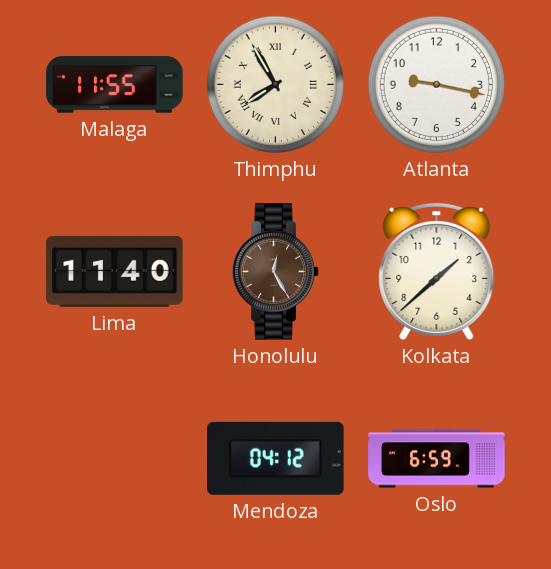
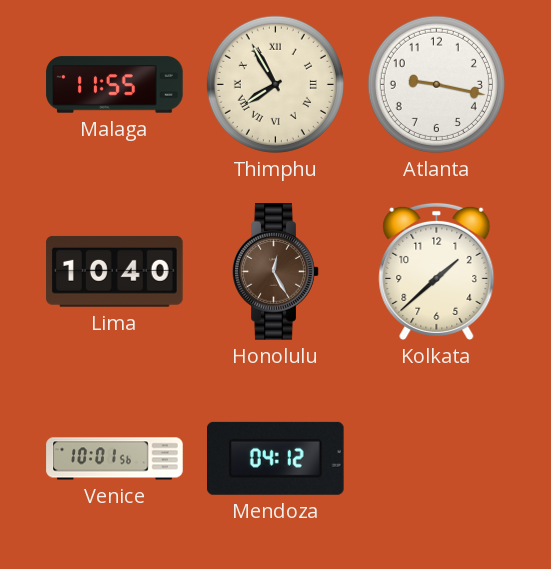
Lima: 11:40 -> 10:40 (115, 271)
Venice: none -> 10:01 (115, 459)
Oslo: 6:59 -> none (437, 459)
